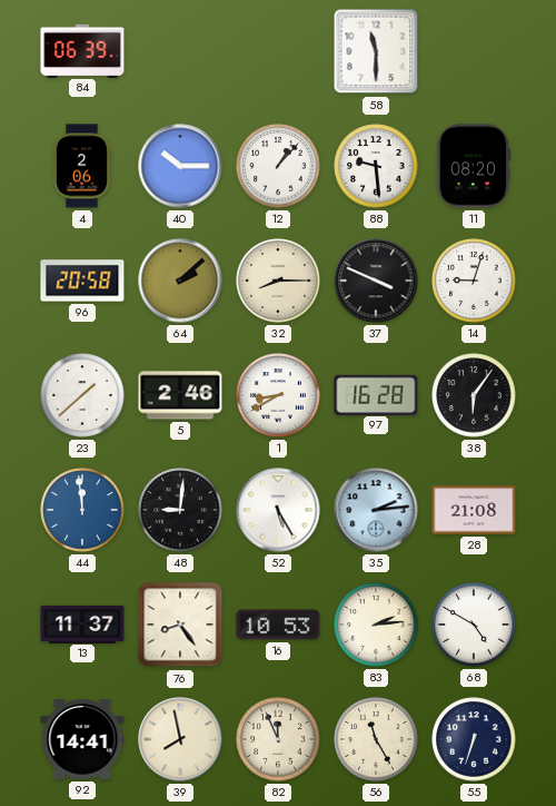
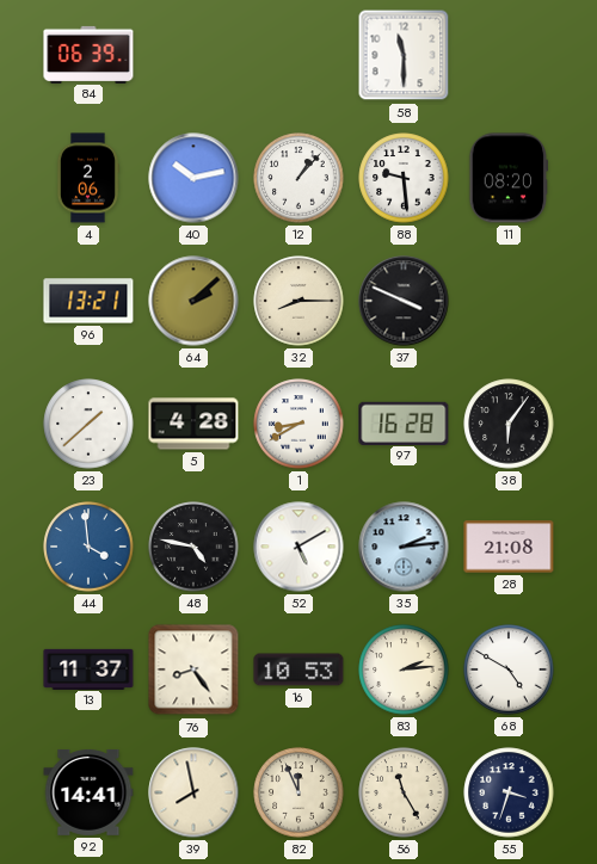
40: 10:15 -> 10:13 (193, 178)
96: 20:58 -> 13:21 (88, 301)
14: 9:03 -> none (474, 281)
5: 2:46 -> 4:28 (193, 424)
44: 11:59 -> 3:59 (88, 547)
48: 9:01 -> 4:47 (193, 547)
52: 5:25 -> 5:10 (298, 547)
55: 6:33 -> 3:33 (509, 792)
